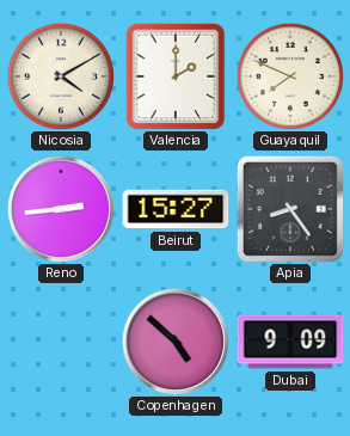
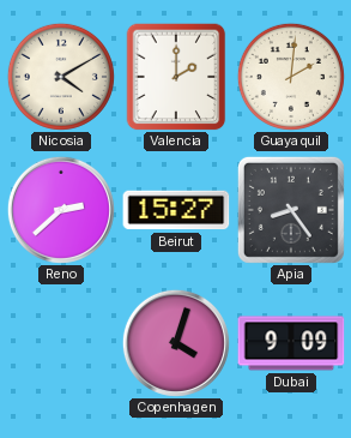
Guayaquil: 7:49 -> 2:01 (291, 77)
Reno: 2:44 -> 2:38 (61, 210)
Copenhagen: 4:52 -> 4:03 (176, 343)
